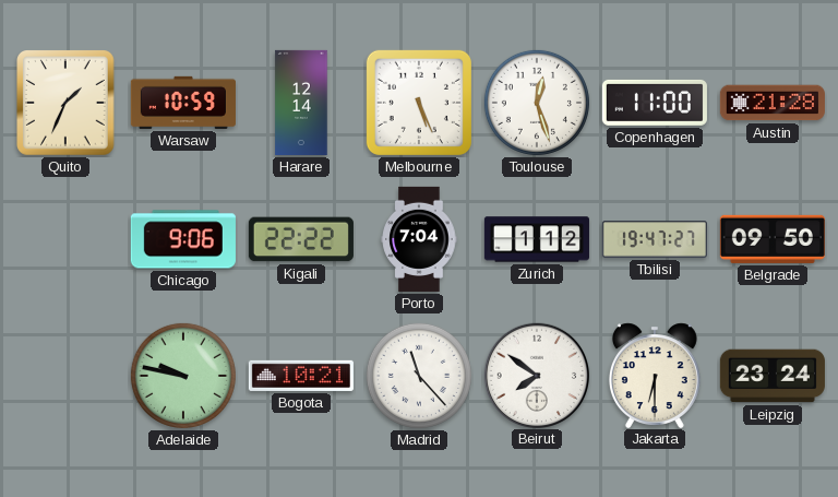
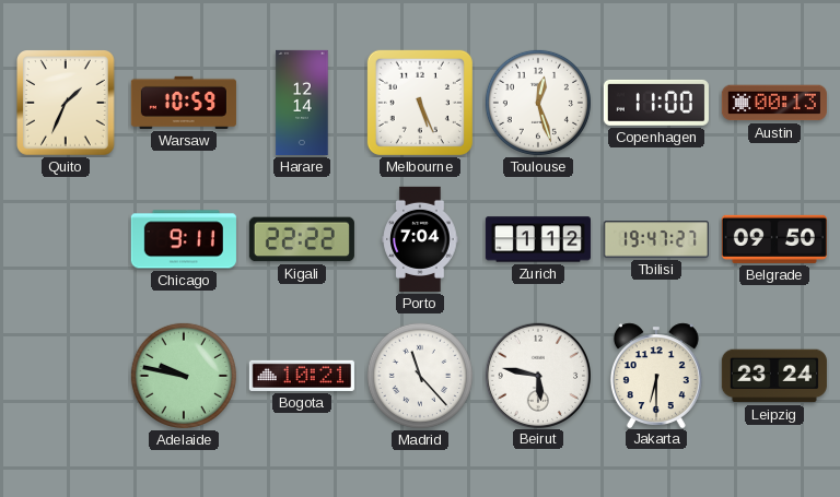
Austin: 21:28 -> 00:13 (774, 103)
Chicago: 9:06 -> 9:11 (184, 239)
Beirut: 7:51 -> 5:47 (537, 375)
